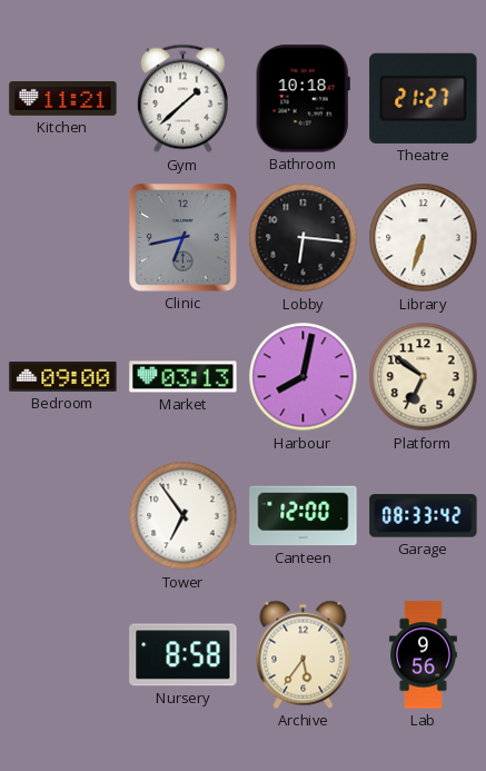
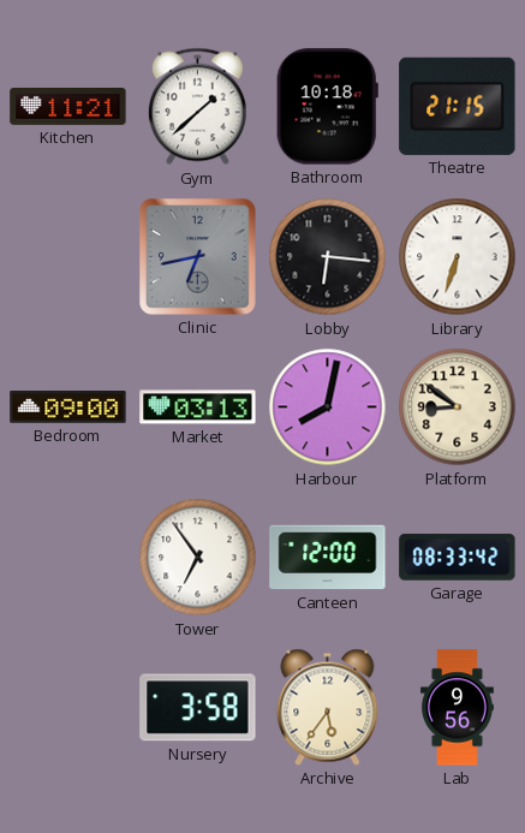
Theatre: 21:27 -> 21:15 (458, 106)
Platform: 6:51 -> 8:51 (458, 407)
Nursery: 8:58 -> 3:58 (198, 708)
